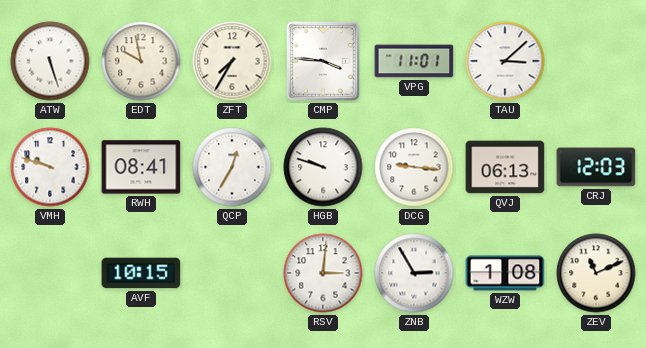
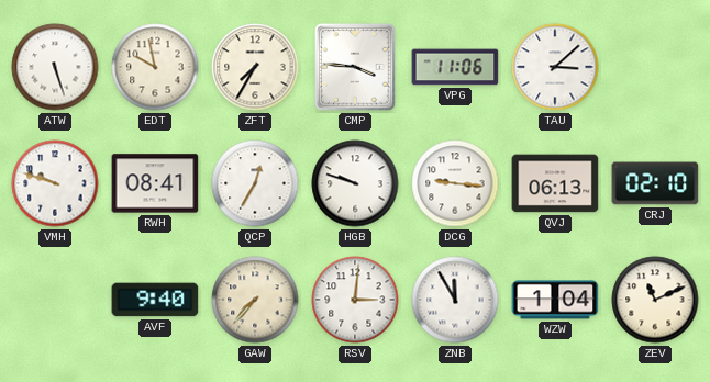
VPG: 11:01 -> 11:06 (455, 67)
CRJ: 12:03 -> 02:10 (655, 183)
AVF: 10:15 -> 9:40 (155, 300)
GAW: none -> 7:37 (255, 300)
ZNB: 2:55 -> 11:55 (455, 300)
WZW: 1:08 -> 1:04 (555, 300)
